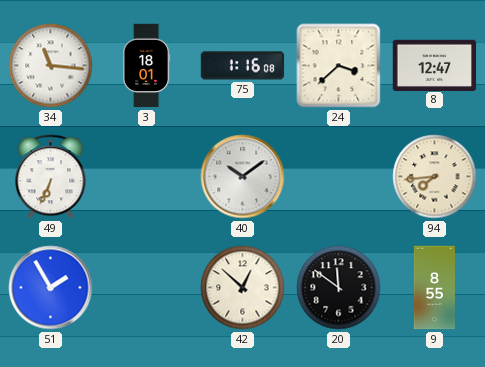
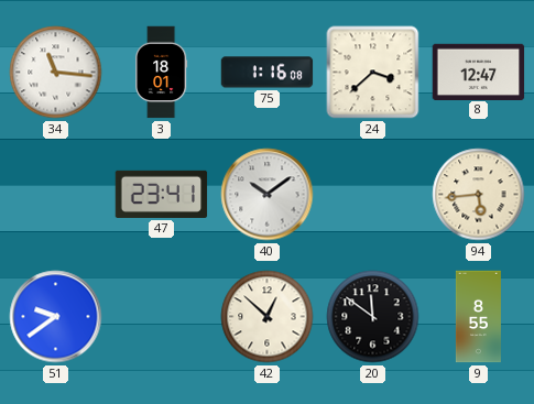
49: 6:34 -> none (51, 177)
47: none -> 23:41 (162, 194)
94: 7:44 -> 5:44 (479, 195)
51: 1:55 -> 9:39 (56, 317)
